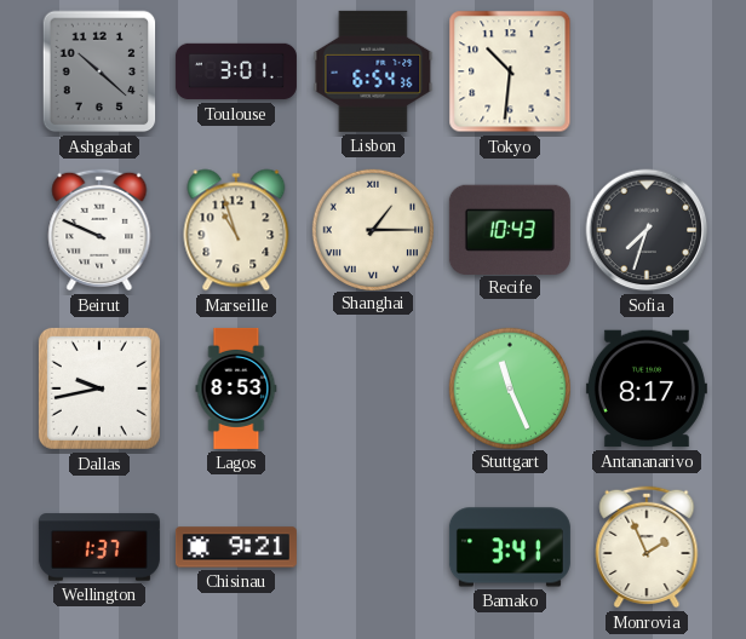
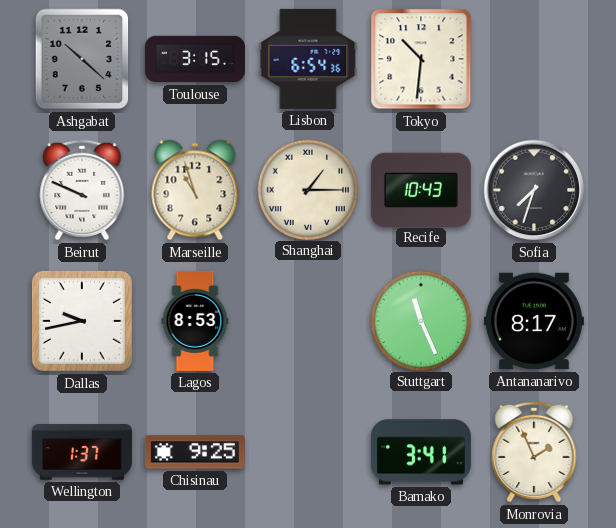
Toulouse: 3:01 -> 3:15 (195, 59)
Chisinau: 9:21 -> 9:25 (195, 452)
